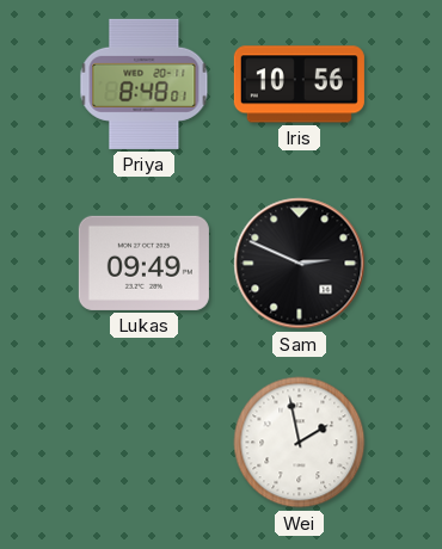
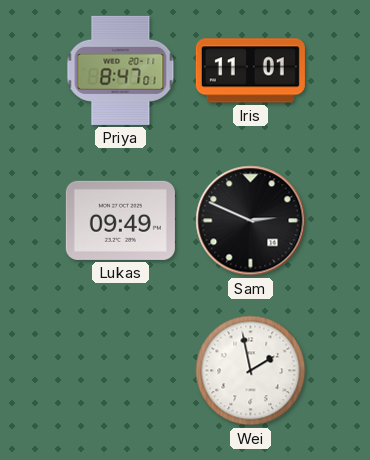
Priya: 8:48 -> 8:47 (121, 70)
Iris: 10:56 -> 11:01 (250, 71)
